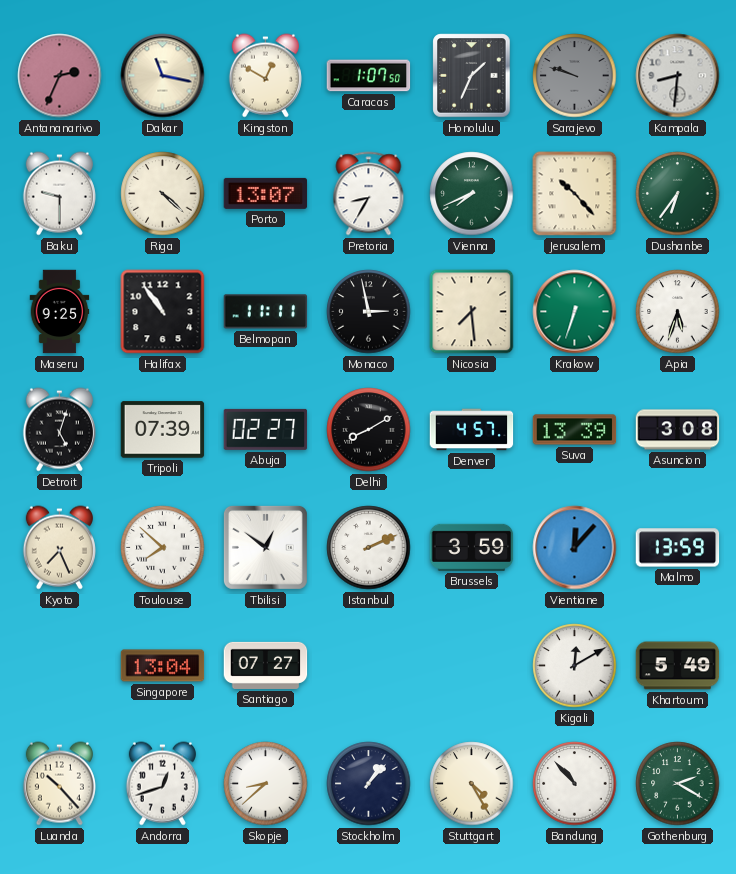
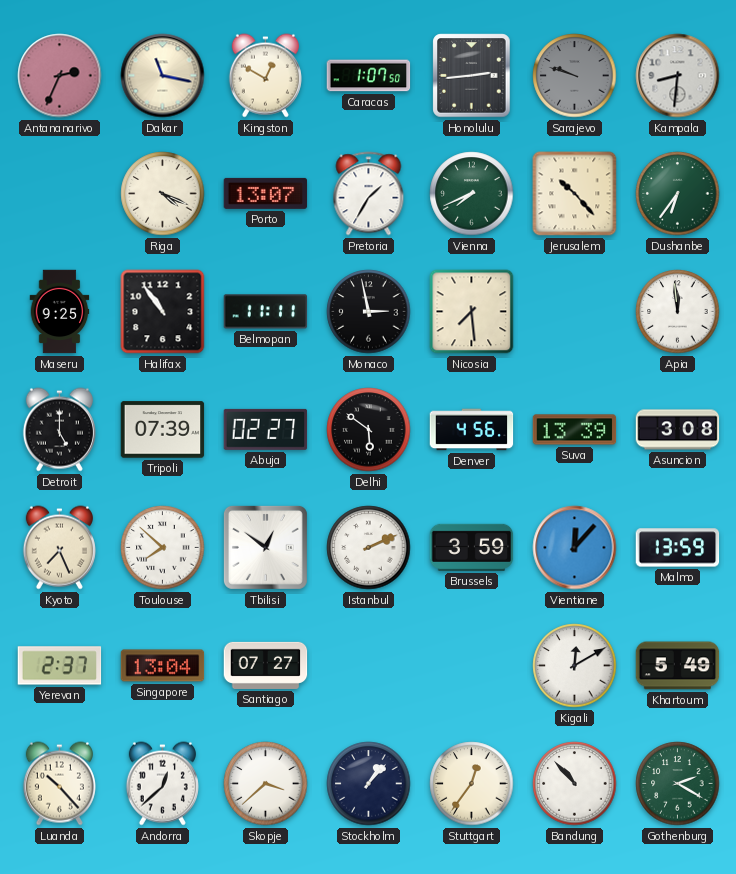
Honolulu: 1:34 -> 2:44 (472, 76)
Baku: 9:30 -> none (59, 194)
Riga: 4:22 -> 4:19 (163, 194)
Pretoria: 8:35 -> 1:35 (369, 194)
Krakow: 6:33 -> none (575, 312)
Apia: 5:33 -> 11:59 (678, 312)
Detroit: 5:03 -> 5:00 (59, 430)
Delhi: 8:10 -> 5:51 (369, 430)
Denver: 4:57 -> 4:56 (472, 430)
Yerevan: none -> 2:37 (60, 666)
Andorra: 12:42 -> 12:38 (162, 784)
Skopje: 8:38 -> 3:38 (266, 784)
Stuttgart: 4:25 -> 12:36 (472, 784)
